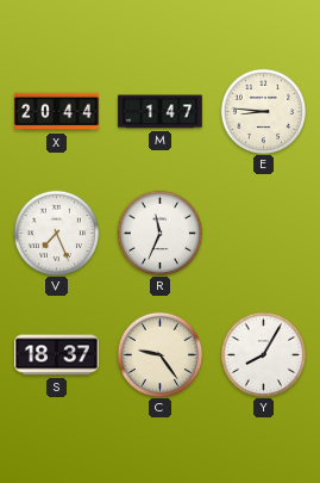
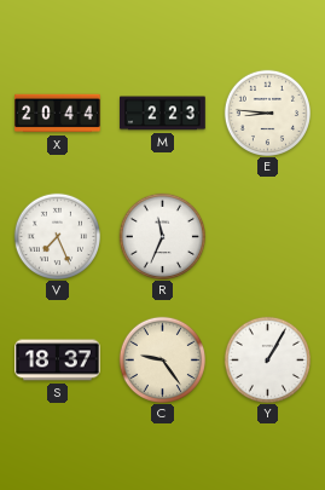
M: 1:47 -> 2:23 (163, 114)
Y: 8:05 -> 1:05 (267, 359)
